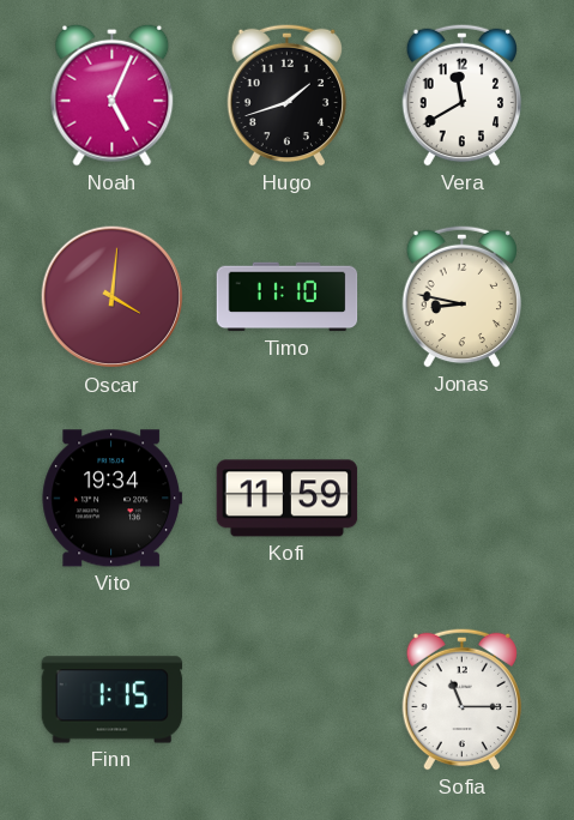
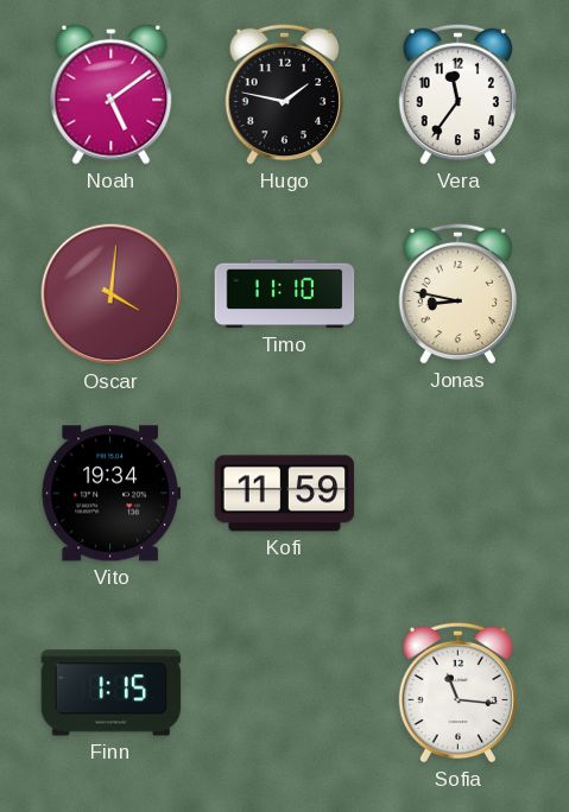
Noah: 5:04 -> 5:09 (112, 94)
Hugo: 1:42 -> 1:47 (285, 94)
Vera: 11:40 -> 11:36 (459, 94)
Sofia: 11:15 -> 11:16 (459, 692)
